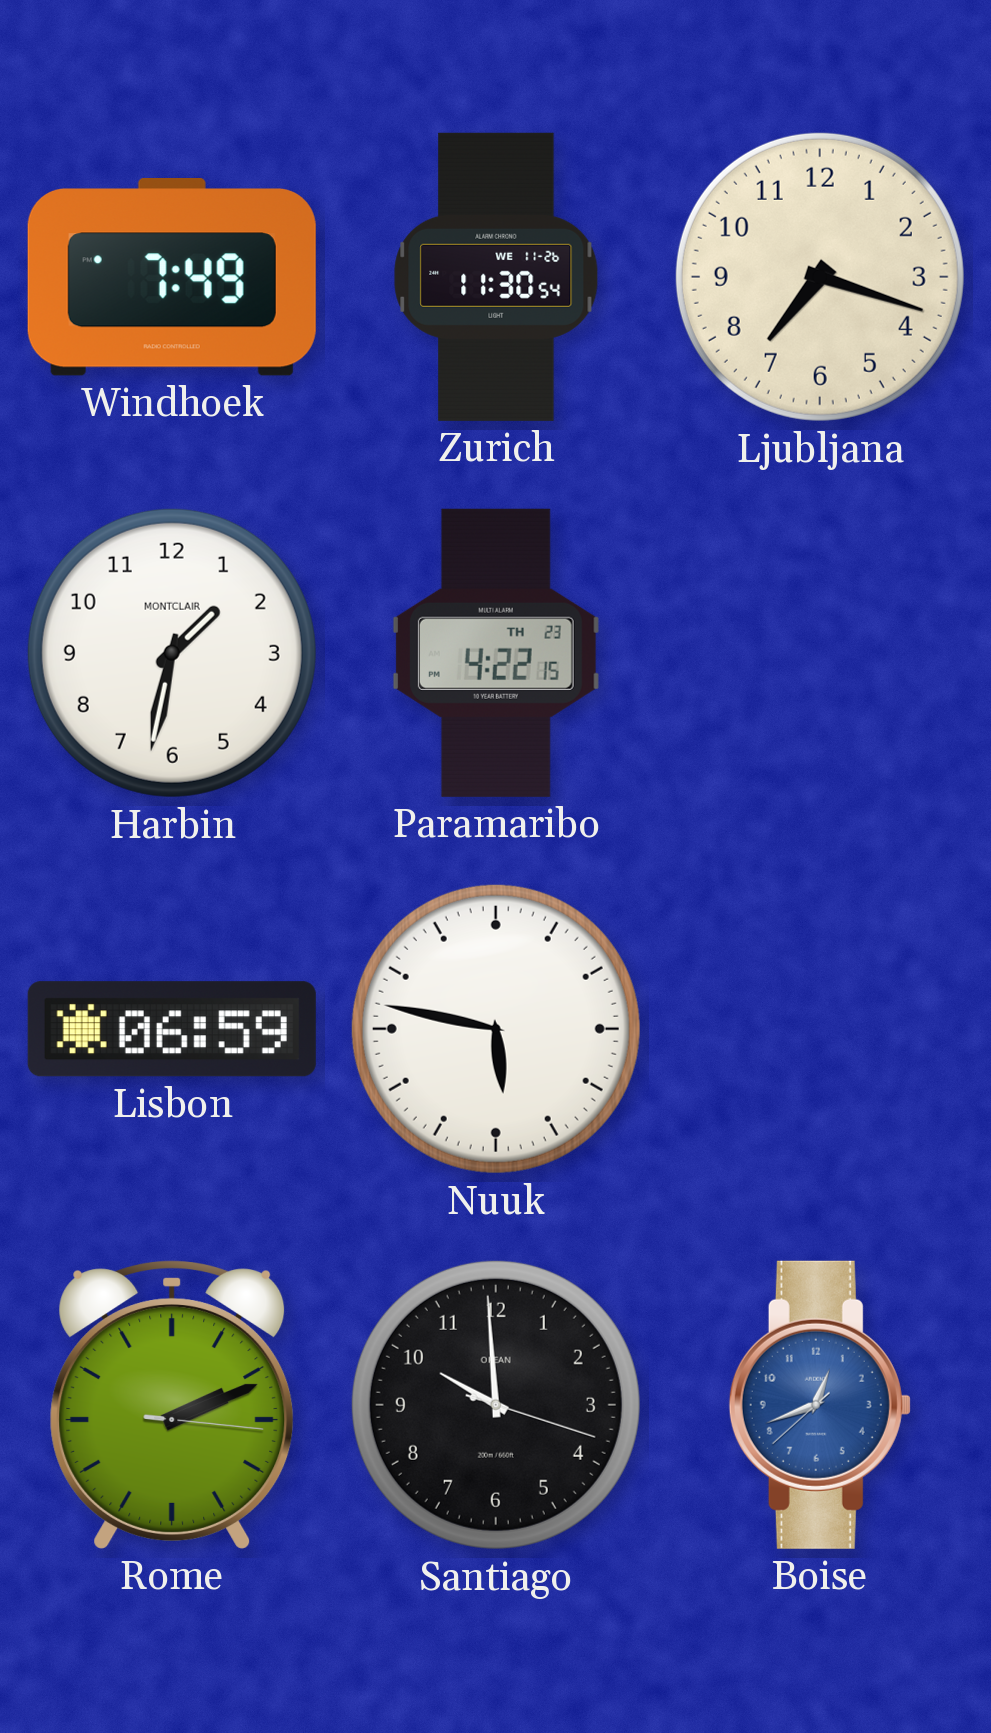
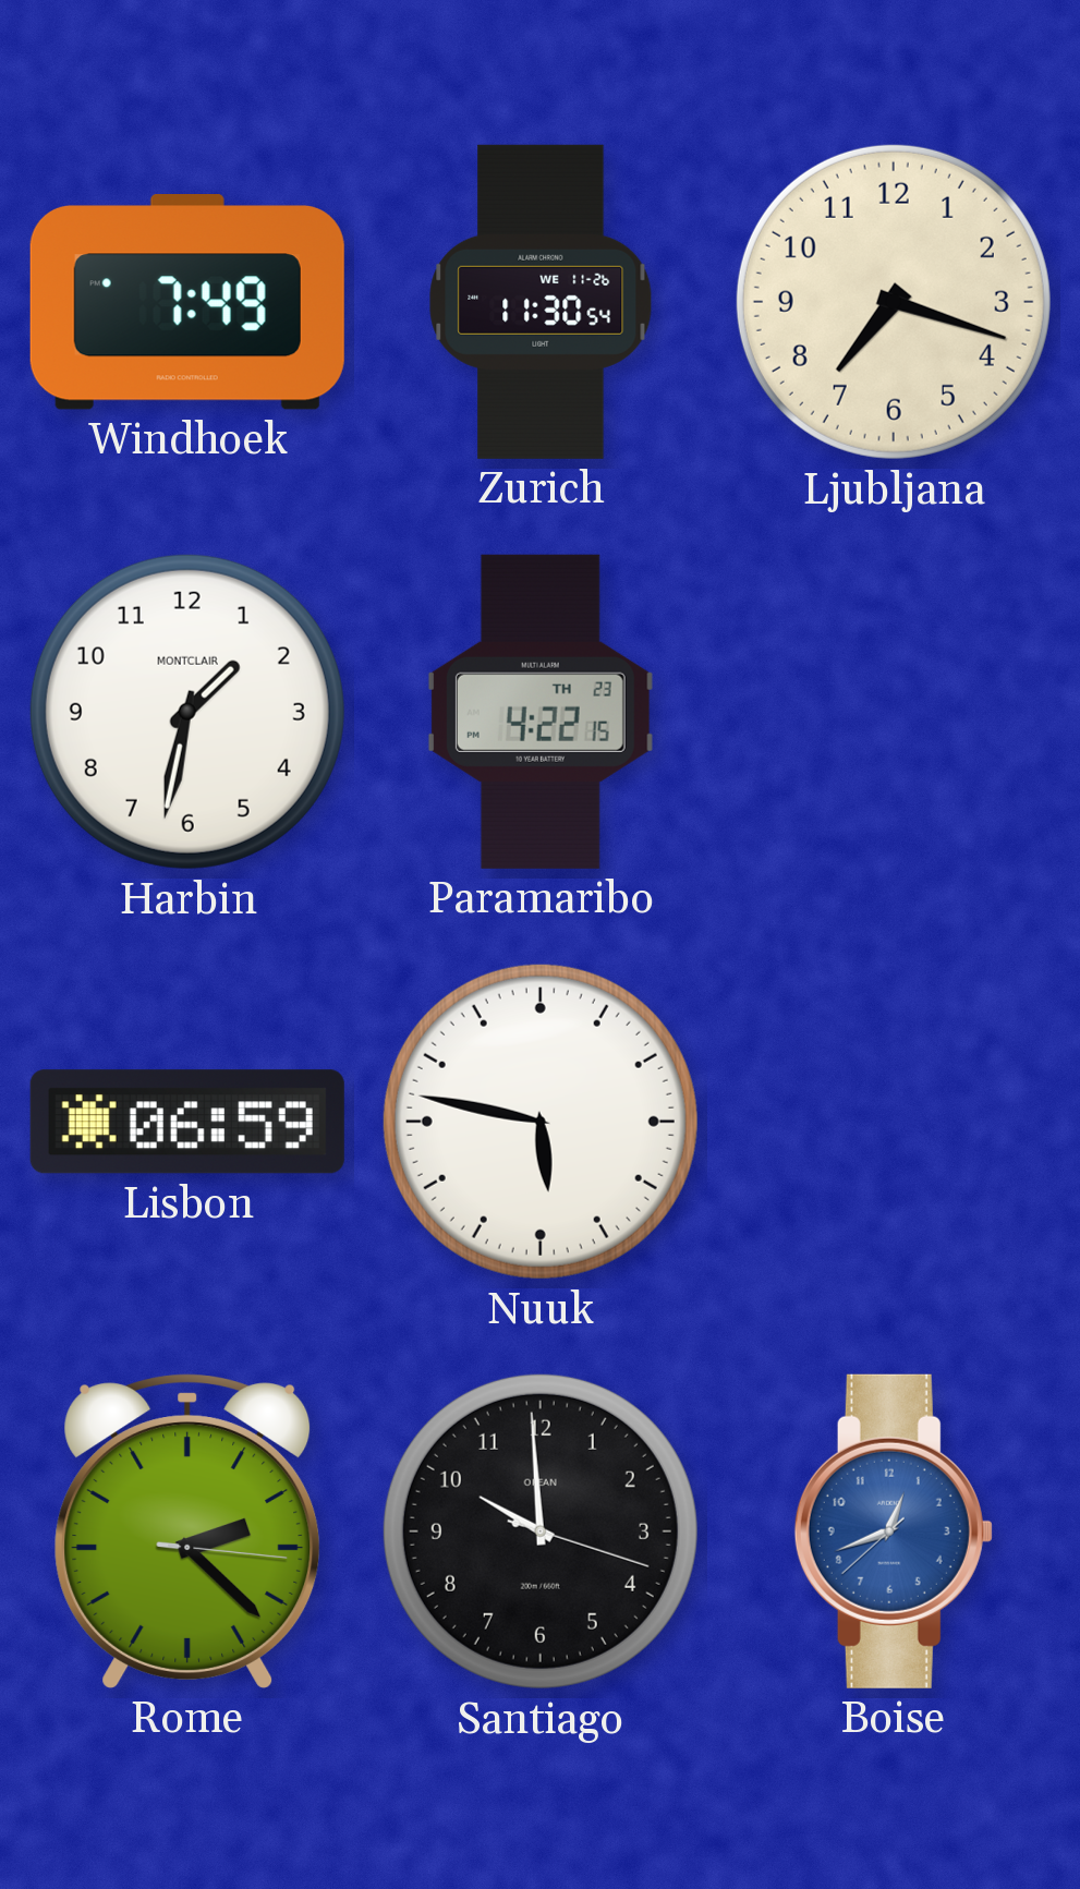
Rome: 2:11 -> 2:22 (187, 1531)
